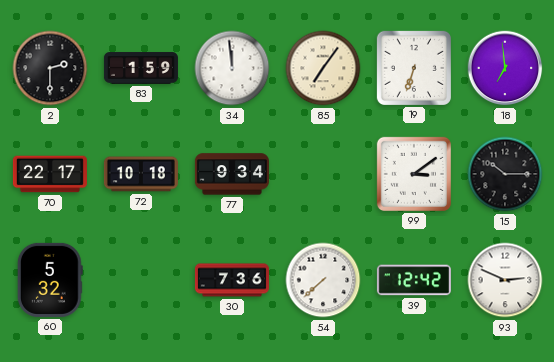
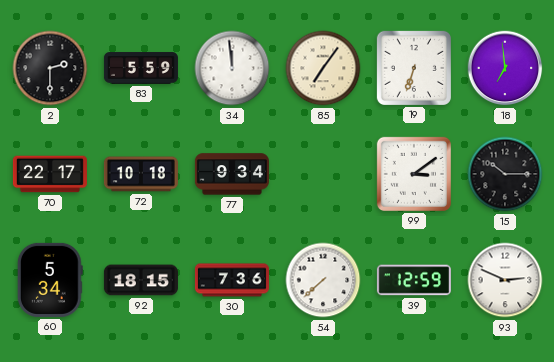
83: 1:59 -> 5:59 (141, 68)
60: 5:32 -> 5:34 (50, 280)
92: none -> 18:15 (141, 280)
39: 12:42 -> 12:59 (414, 280)
